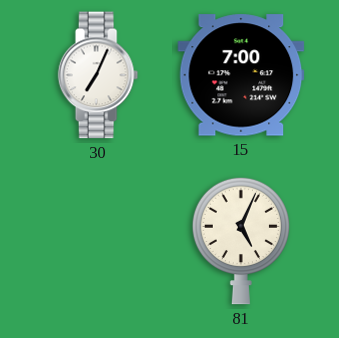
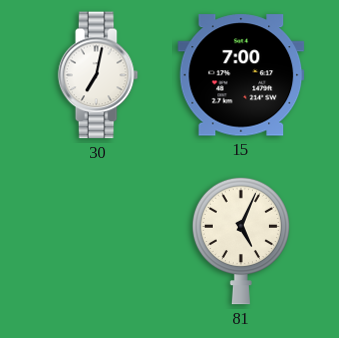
30: 7:04 -> 7:02 (98, 75)
